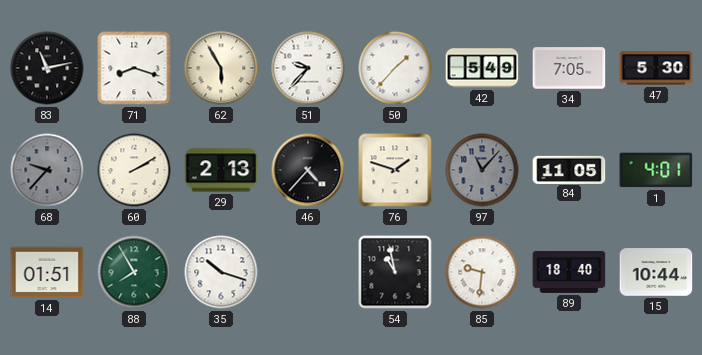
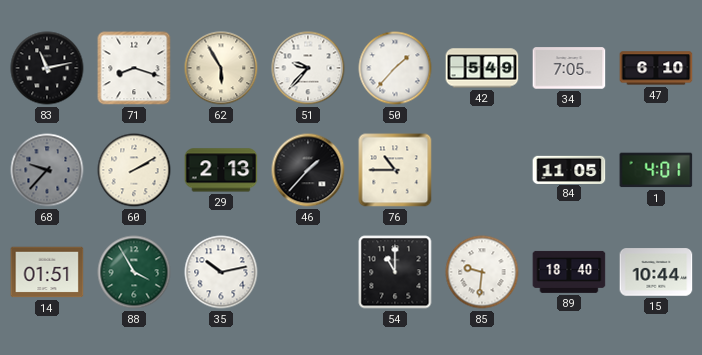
47: 5:30 -> 6:10 (656, 68)
46: 4:37 -> 1:37 (308, 170)
76: 1:48 -> 10:45 (395, 170)
97: 11:07 -> none (482, 170)
88: 7:55 -> 3:55 (134, 272)
35: 10:18 -> 10:13 (221, 272)
54: 10:58 -> 11:00 (395, 272)
